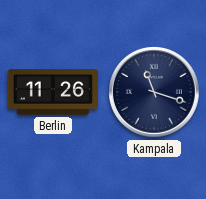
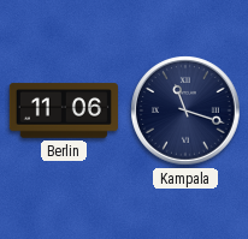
Berlin: 11:26 -> 11:06 (64, 110)
